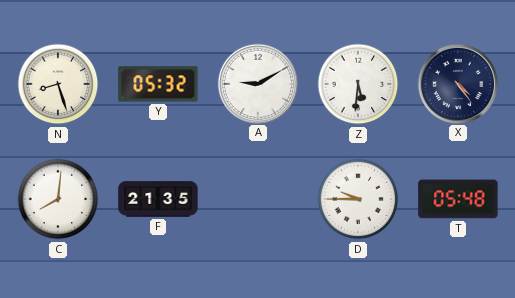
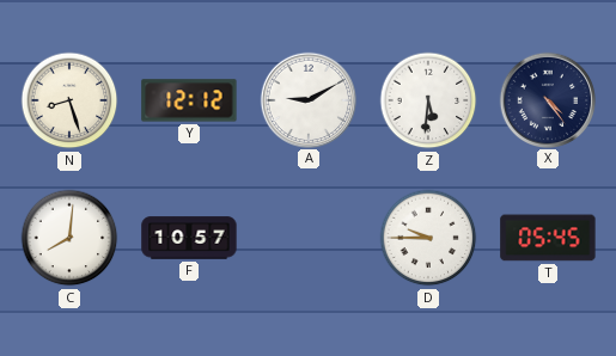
Y: 05:32 -> 12:12 (189, 100)
F: 21:35 -> 10:57 (189, 238)
T: 05:48 -> 05:45 (548, 238)
